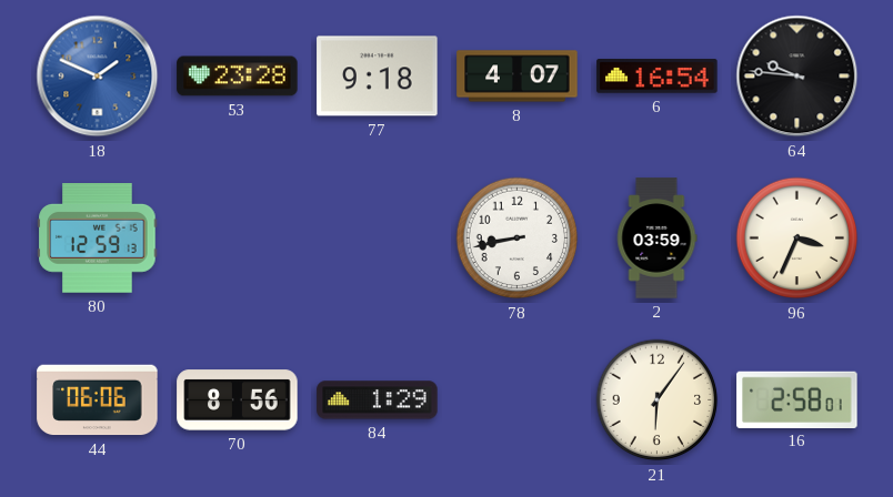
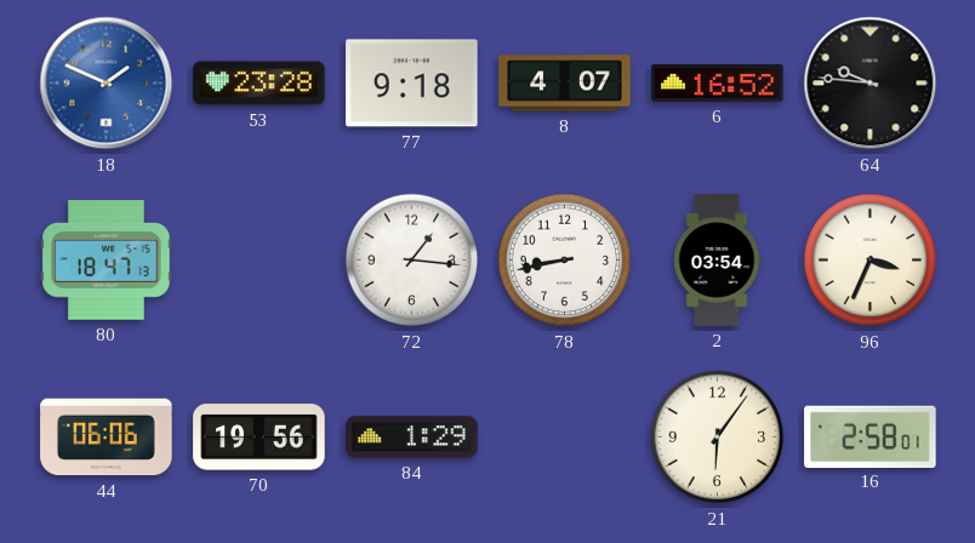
6: 16:54 -> 16:52 (718, 84)
80: 12:59 -> 18:47 (107, 261)
72: none -> 1:16 (412, 261)
2: 03:59 -> 03:54 (717, 261)
70: 8:56 -> 19:56 (260, 438)
